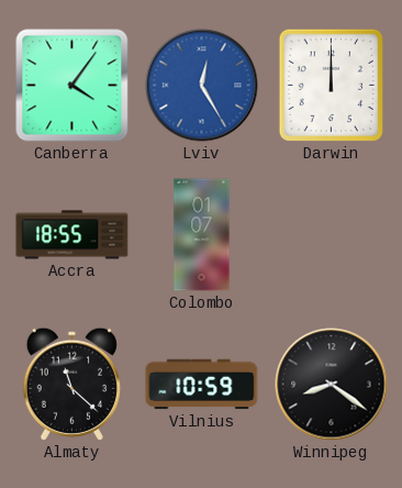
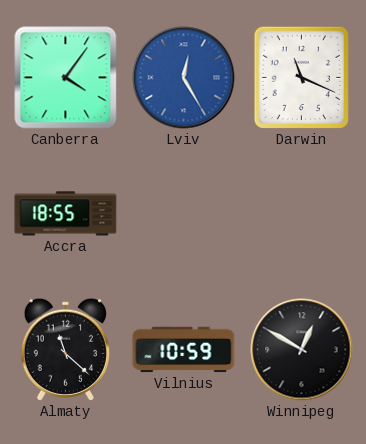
Darwin: 12:00 -> 11:19 (301, 77)
Colombo: 01:07 -> none (202, 235)
Winnipeg: 8:21 -> 12:50 (302, 350)
